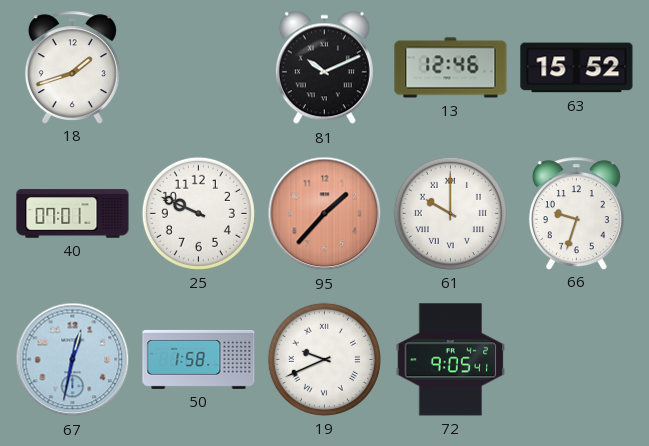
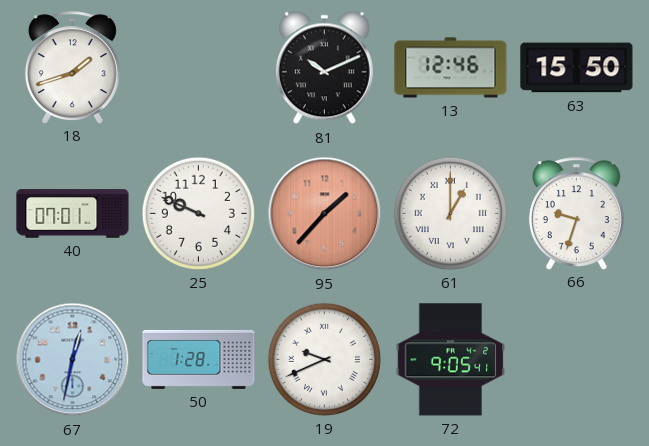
63: 15:52 -> 15:50 (577, 68)
61: 10:00 -> 1:00 (450, 213)
50: 1:58 -> 1:28 (199, 359)
